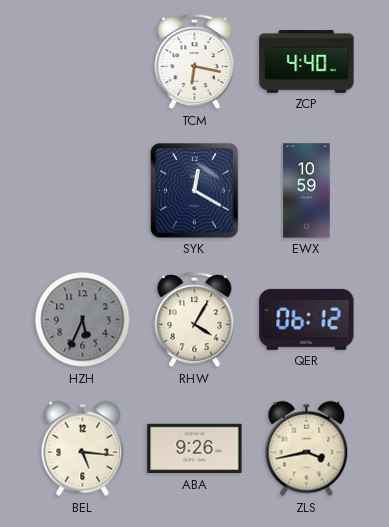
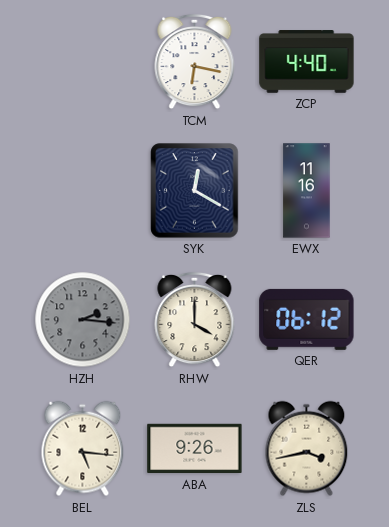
EWX: 10:59 -> 11:16 (307, 191)
HZH: 5:34 -> 2:16 (83, 320)
RHW: 4:05 -> 4:00 (195, 320)
